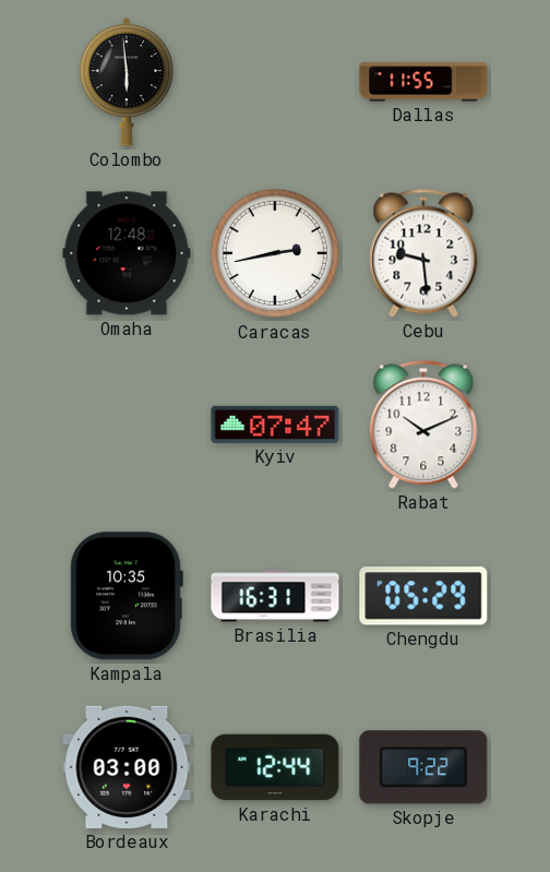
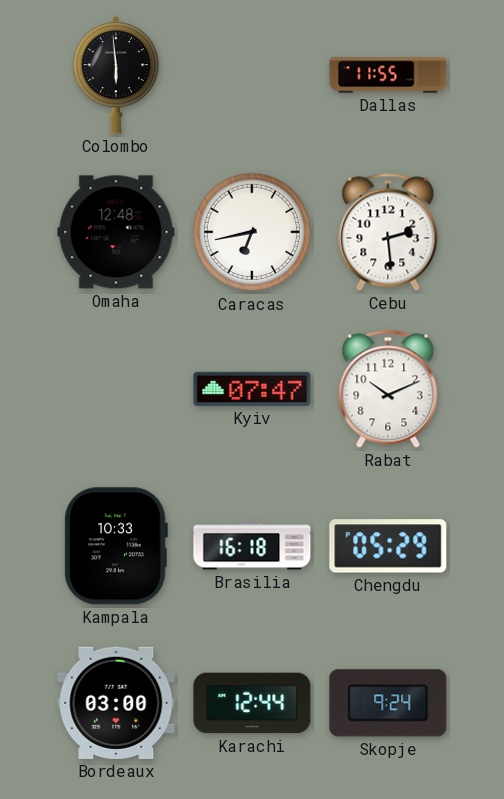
Caracas: 2:43 -> 6:43 (252, 232)
Cebu: 9:29 -> 2:29 (388, 232)
Kampala: 10:35 -> 10:33 (116, 546)
Brasilia: 16:31 -> 16:18 (252, 546)
Skopje: 9:22 -> 9:24 (388, 703)
